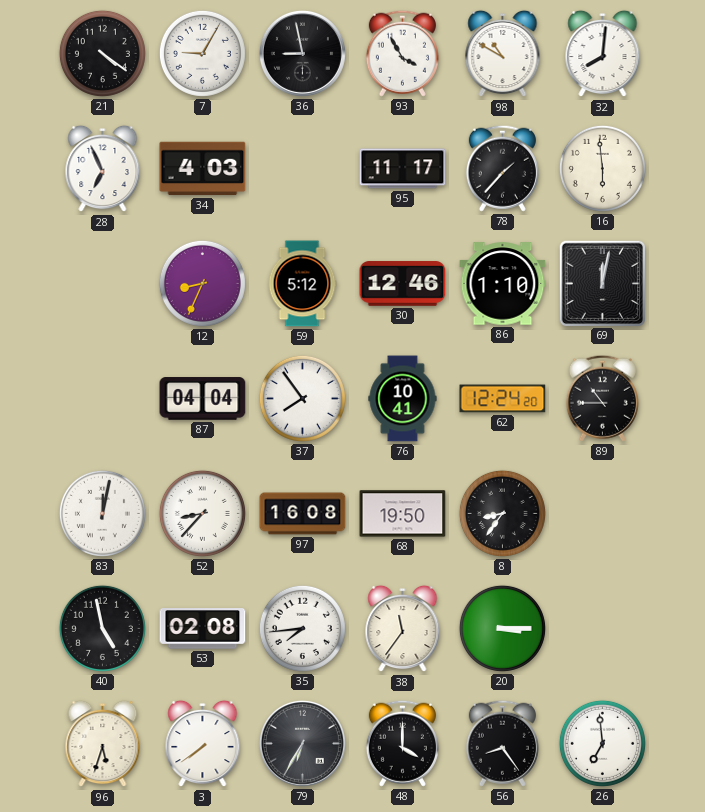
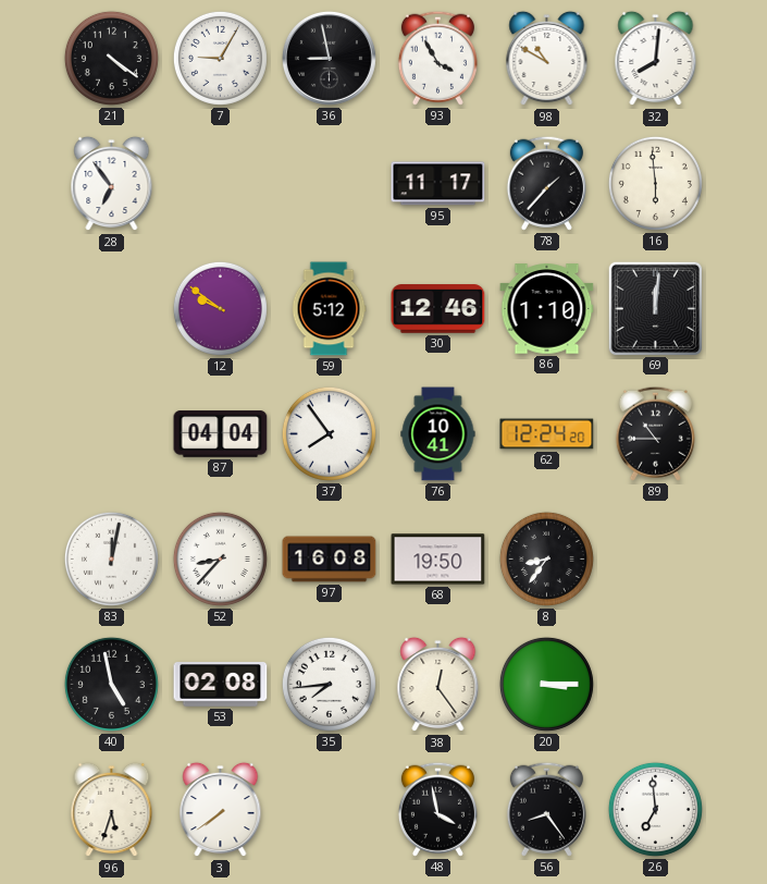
28: 6:56 -> 6:54 (112, 184)
34: 4:03 -> none (203, 169)
12: 8:34 -> 9:51 (220, 308)
69: 12:02 -> 12:01 (655, 308)
38: 11:36 -> 12:24 (438, 685)
79: 6:35 -> none (302, 743)
48: 4:00 -> 3:58 (437, 809)
